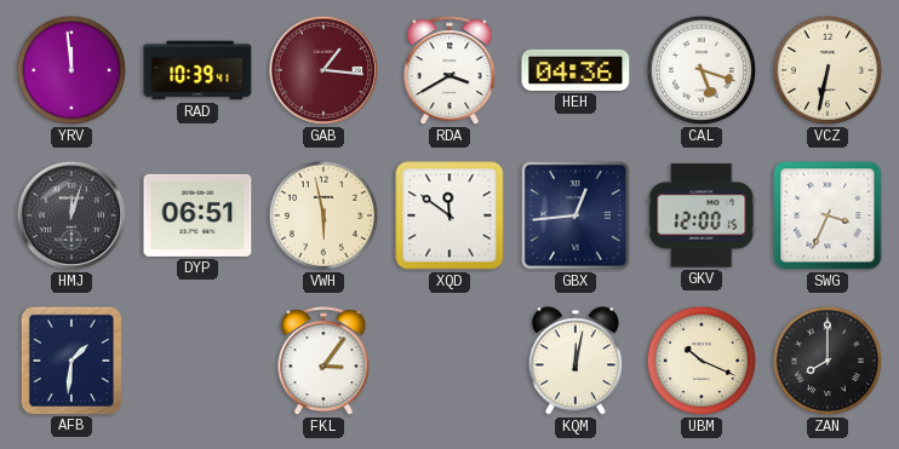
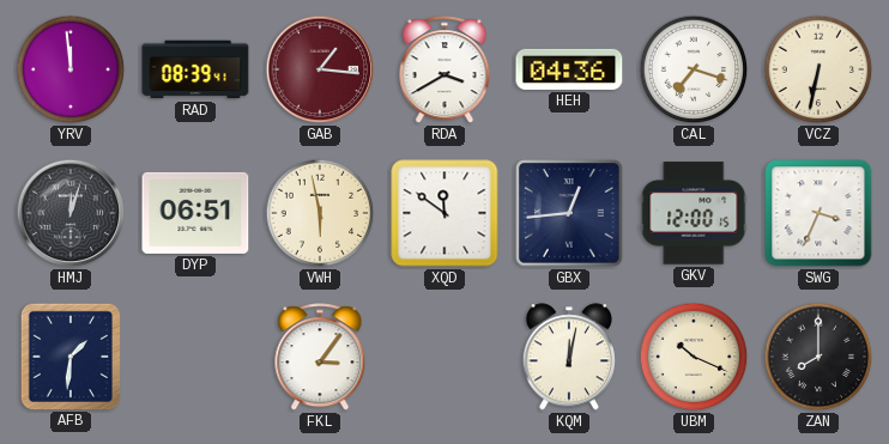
RAD: 10:39 -> 08:39 (195, 69)
CAL: 5:18 -> 7:18 (694, 69)
